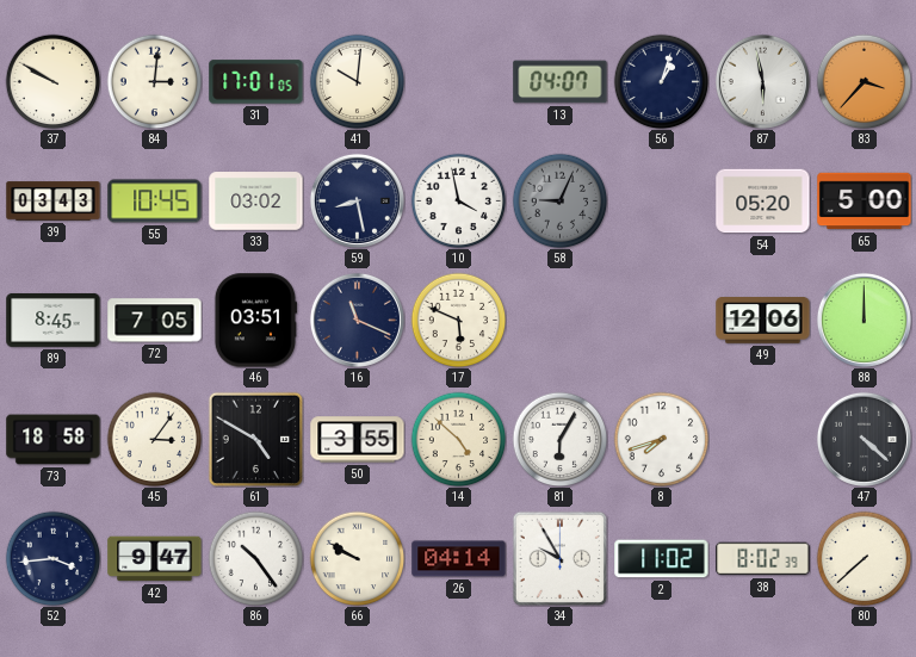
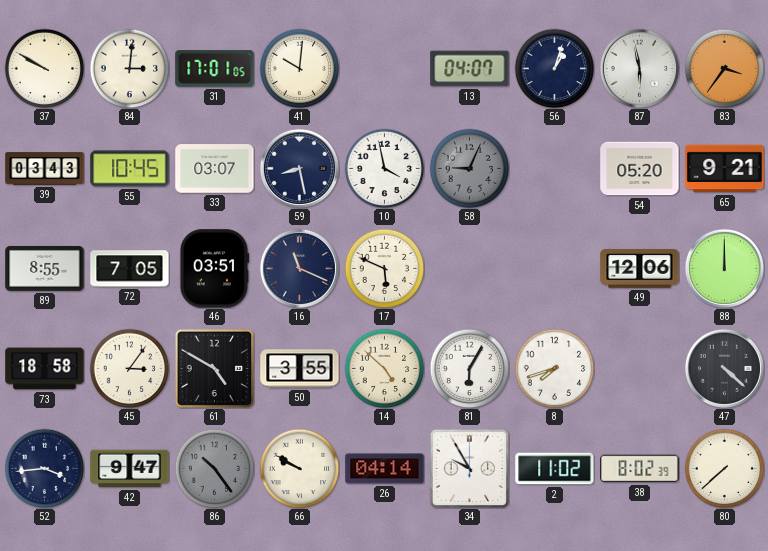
83: 3:37 -> 3:36 (724, 68)
33: 03:02 -> 03:07 (215, 169)
65: 5:00 -> 9:21 (725, 169)
89: 8:45 -> 8:55 (45, 269)
86 dial: white -> grey (214, 468)
